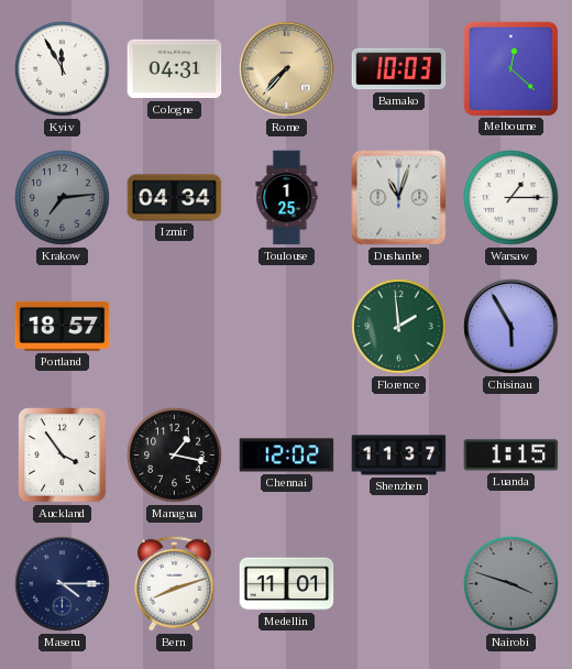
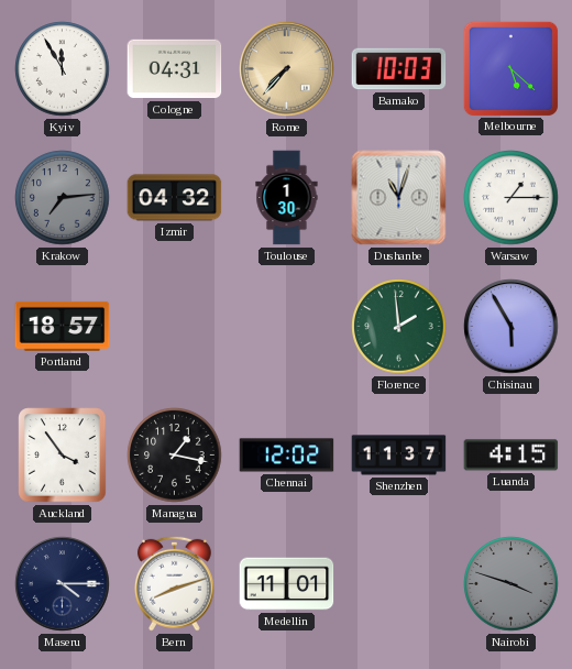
Melbourne: 12:22 -> 5:22 (510, 68)
Izmir: 04:34 -> 04:32 (175, 198)
Toulouse: 1:25 -> 1:30 (287, 198)
Luanda: 1:15 -> 4:15 (512, 456)
